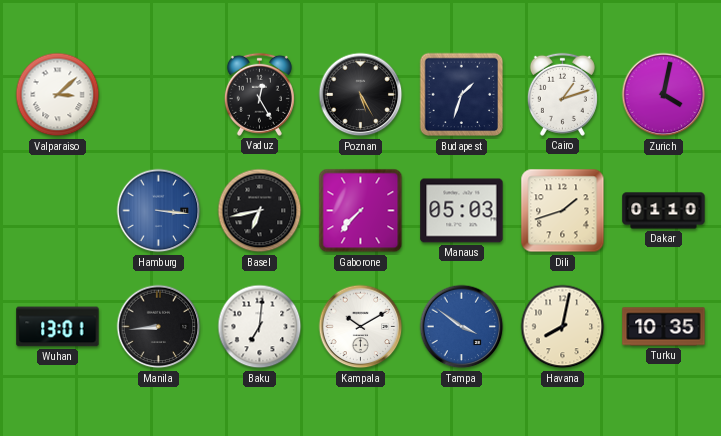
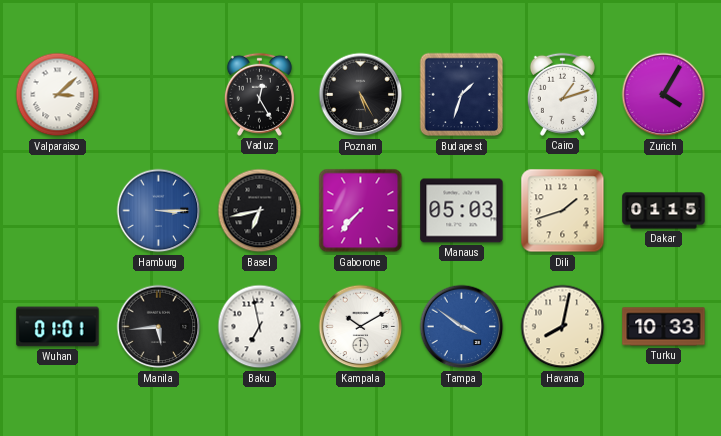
Zurich: 4:02 -> 4:05 (664, 95)
Hamburg: 3:16 -> 3:15 (159, 211)
Dakar: 01:10 -> 01:15 (664, 211)
Wuhan: 13:01 -> 01:01 (58, 327)
Manila: 8:44 -> 5:44 (159, 327)
Baku: 7:01 -> 6:58 (260, 327)
Turku: 10:35 -> 10:33 (664, 327)
